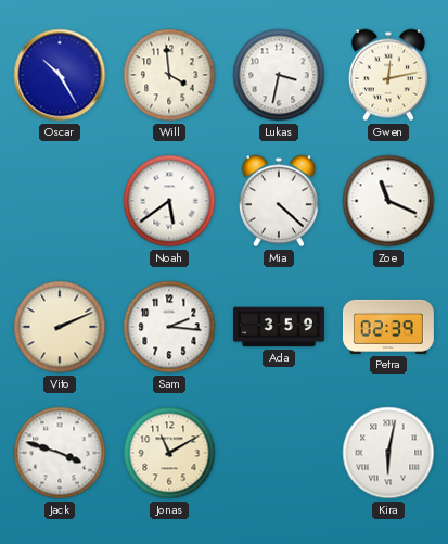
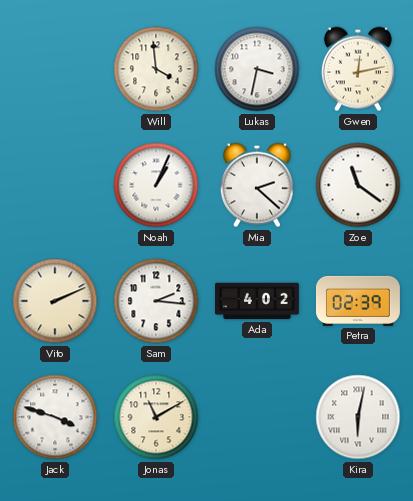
Oscar: 10:25 -> none (60, 75)
Noah: 5:39 -> 1:04 (156, 185)
Mia: 4:22 -> 2:22 (257, 185)
Zoe: 11:19 -> 11:21 (358, 185)
Ada: 3:59 -> 4:02 (257, 301)
